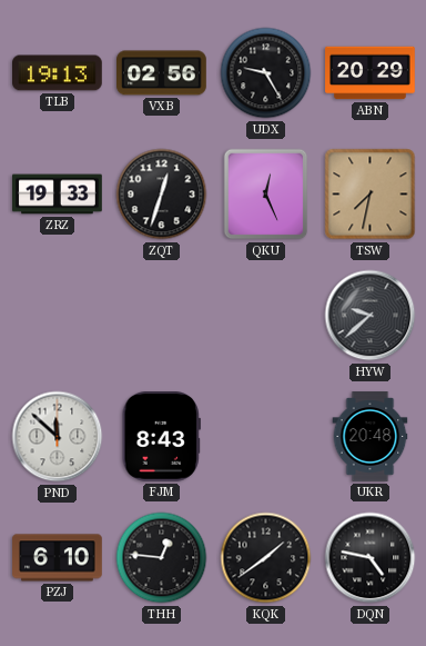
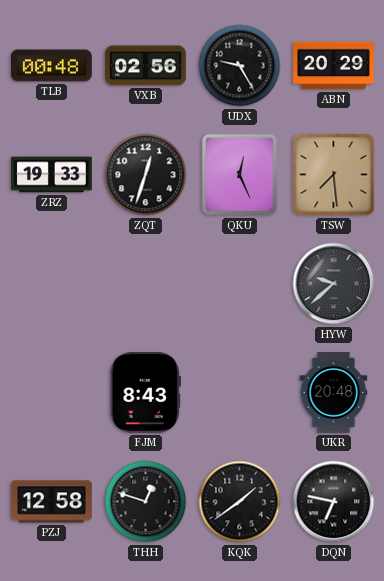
TLB: 19:13 -> 00:48 (52, 66)
TSW: 7:32 -> 7:29 (334, 175)
PND: 11:52 -> none (58, 437)
PZJ: 6:10 -> 12:58 (52, 502)
THH: 12:46 -> 12:48 (146, 502)
DQN: 4:47 -> 6:47 (334, 502)
